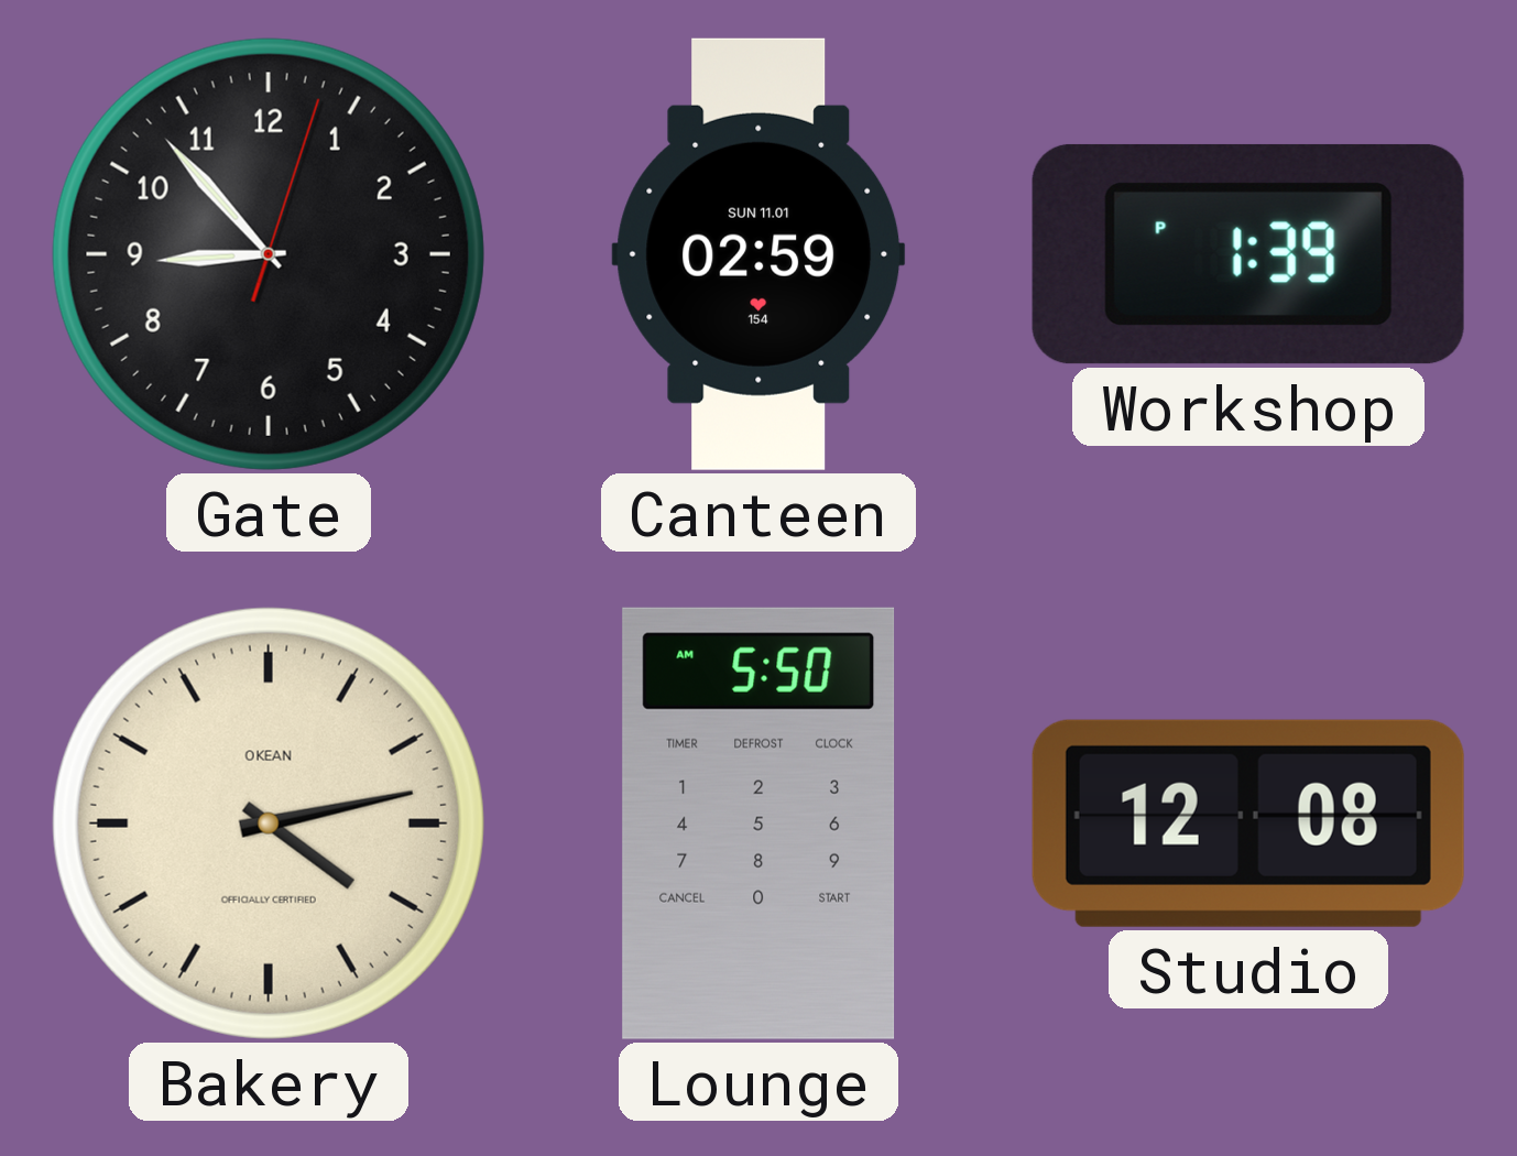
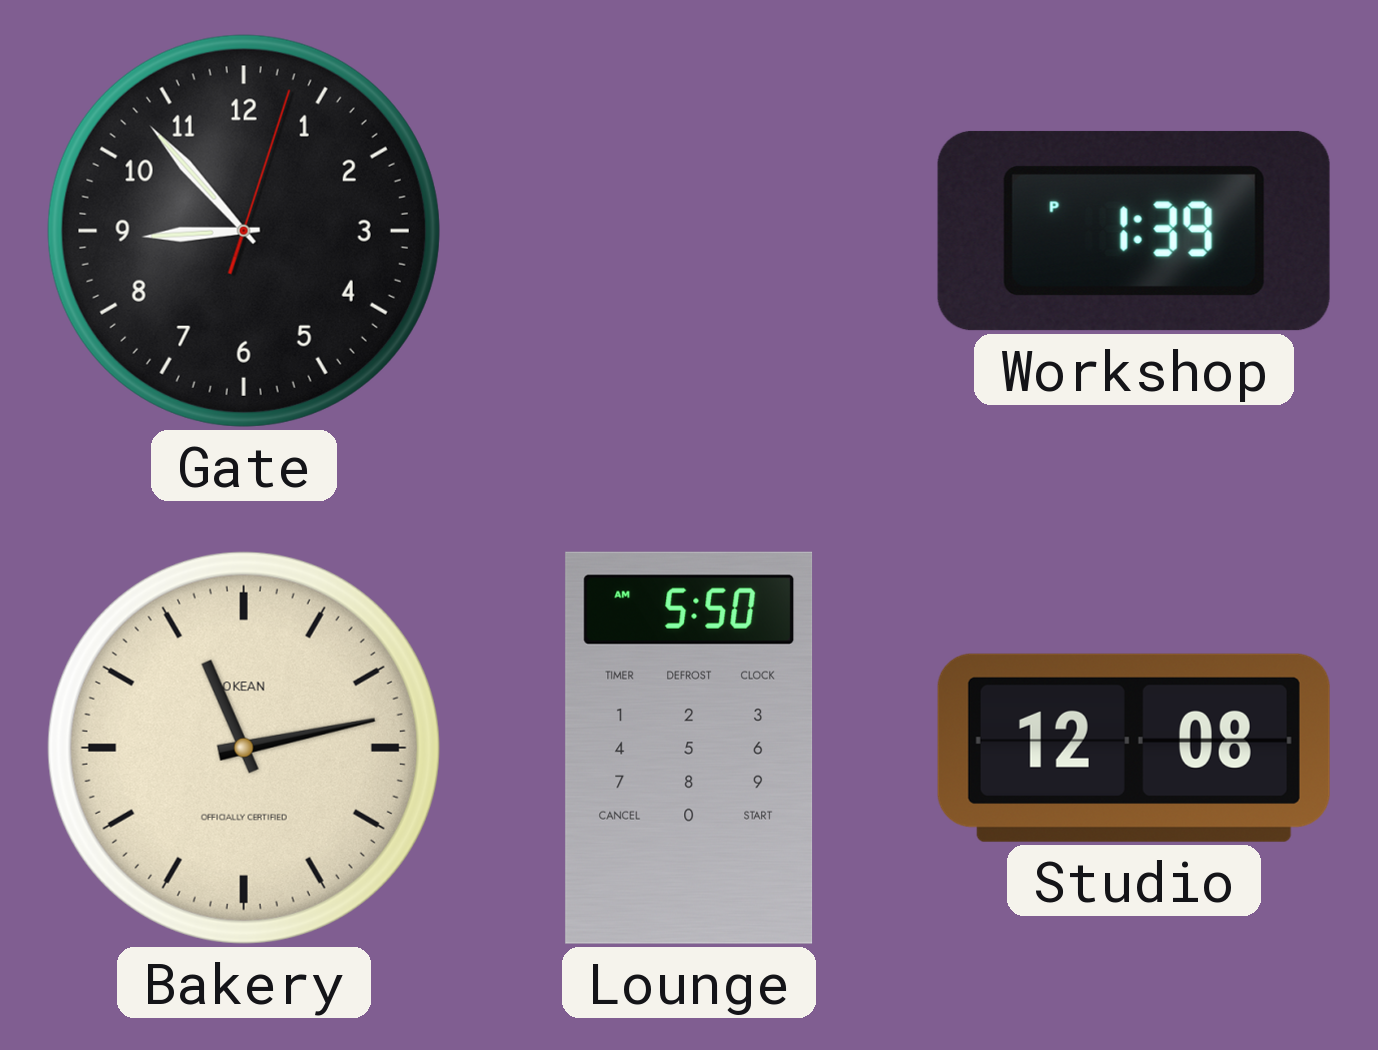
Canteen: 02:59 -> none (758, 254)
Bakery: 4:13 -> 11:13 (244, 748)
